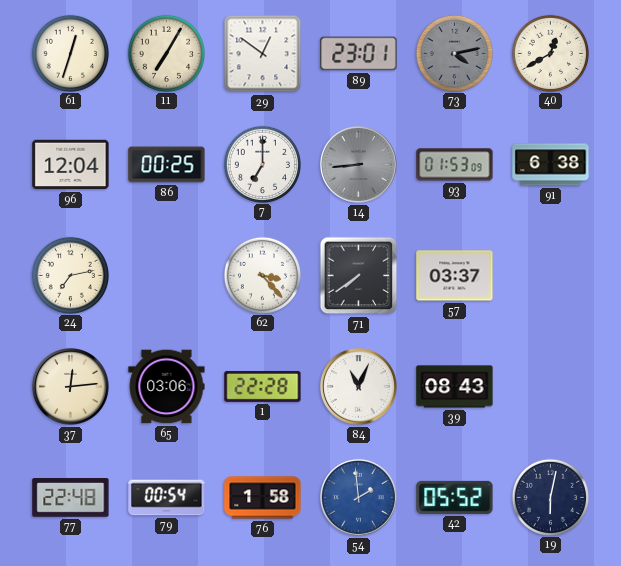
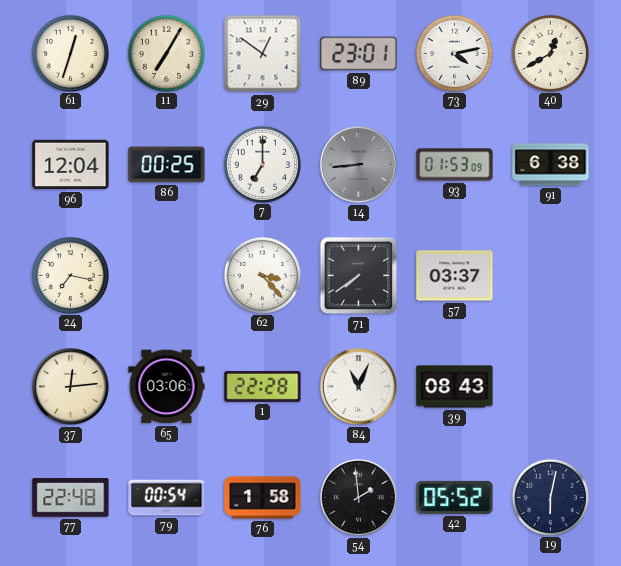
73 dial: grey -> white (454, 53)
24: 7:13 -> 7:17 (70, 275)
54 dial: blue -> black (358, 497)
